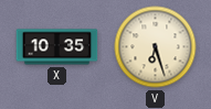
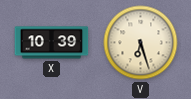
X: 10:35 -> 10:39 (52, 43)
